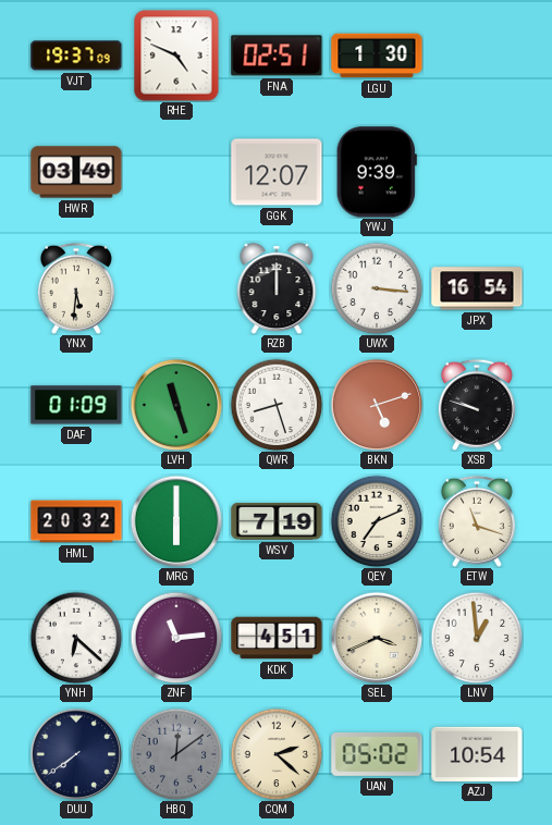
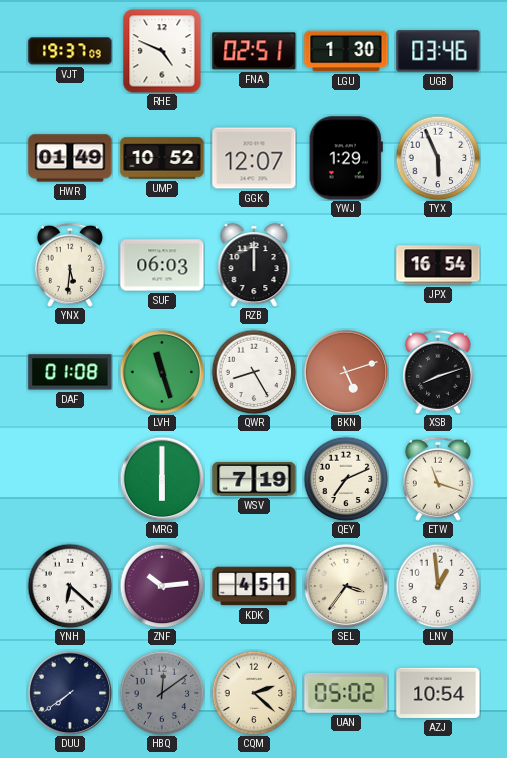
UGB: none -> 03:46 (438, 51)
HWR: 03:49 -> 01:49 (70, 158)
UMP: none -> 10:52 (162, 158)
YWJ: 9:39 -> 1:29 (346, 158)
TYX: none -> 5:56 (438, 158)
SUF: none -> 06:03 (162, 265)
UWX: 3:16 -> none (377, 288)
DAF: 01:09 -> 01:08 (70, 372)
QWR: 8:27 -> 8:25 (254, 372)
XSB: 9:48 -> 8:12 (438, 372)
HML: 20:32 -> none (76, 521)
ZNF: 11:14 -> 10:14 (162, 586)
SEL: 3:41 -> 3:36 (346, 586)
